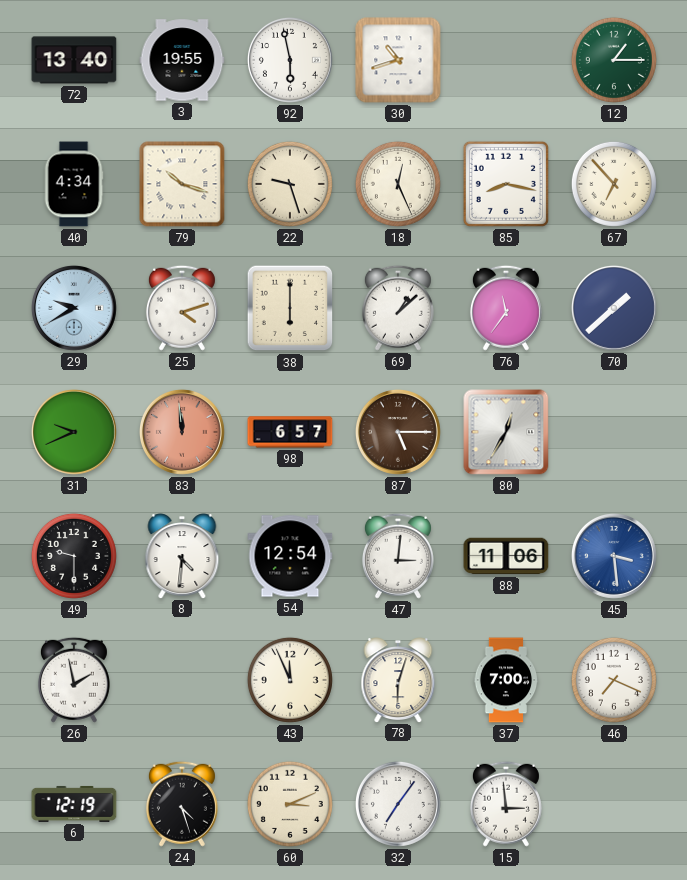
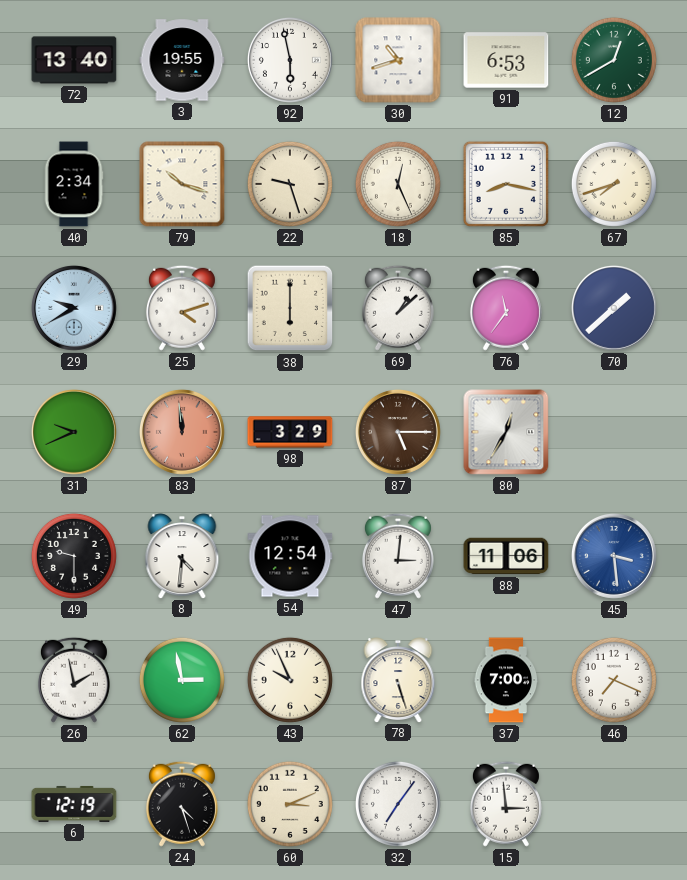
91: none -> 6:53 (506, 60)
12: 1:15 -> 12:40 (614, 60)
40: 4:34 -> 2:34 (74, 184)
67: 6:53 -> 7:42 (614, 184)
98: 6:57 -> 3:29 (290, 432)
62: none -> 2:58 (182, 680)
43: 11:56 -> 9:56 (290, 680)
78: 6:03 -> 5:27 (398, 680)
